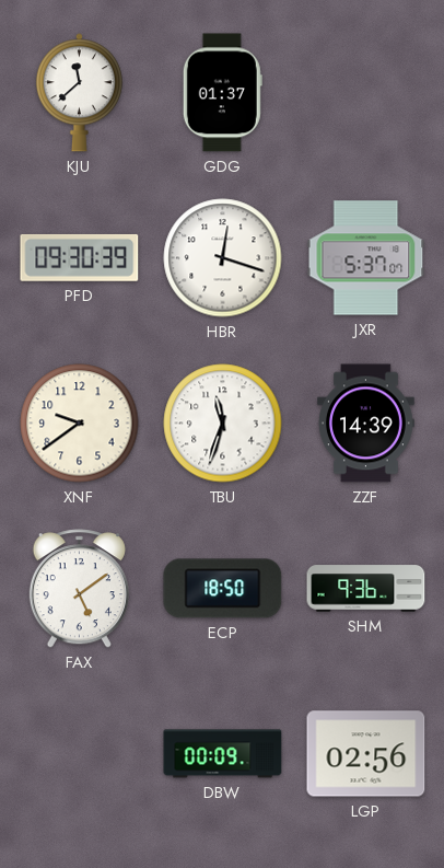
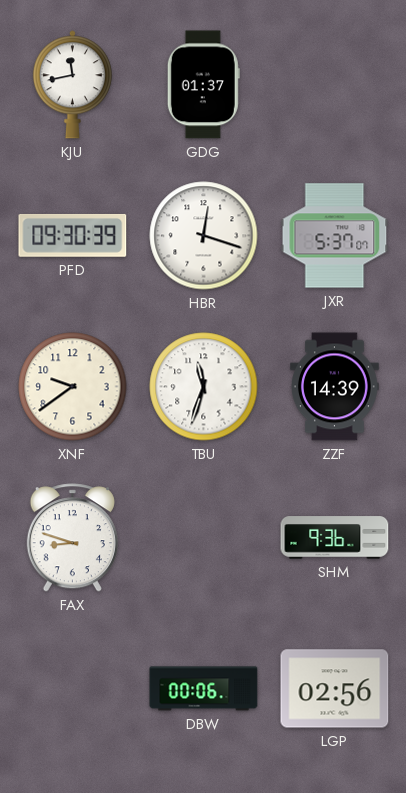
KJU: 11:38 -> 11:43 (72, 85)
FAX: 5:09 -> 8:48 (72, 538)
ECP: 18:50 -> none (223, 589)
DBW: 00:09 -> 00:06 (204, 689)
